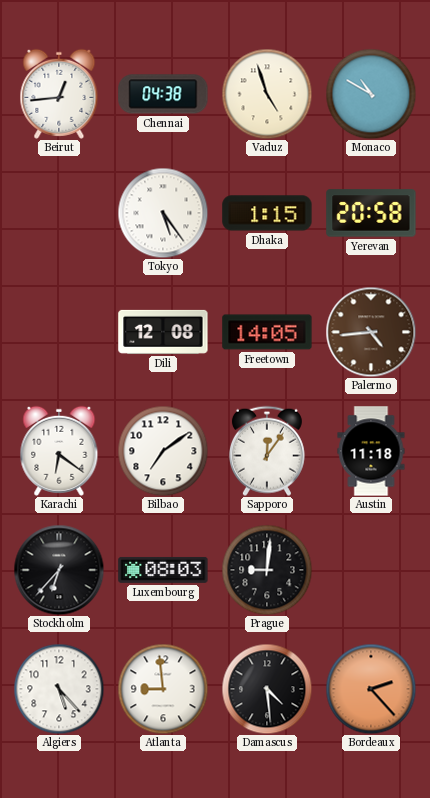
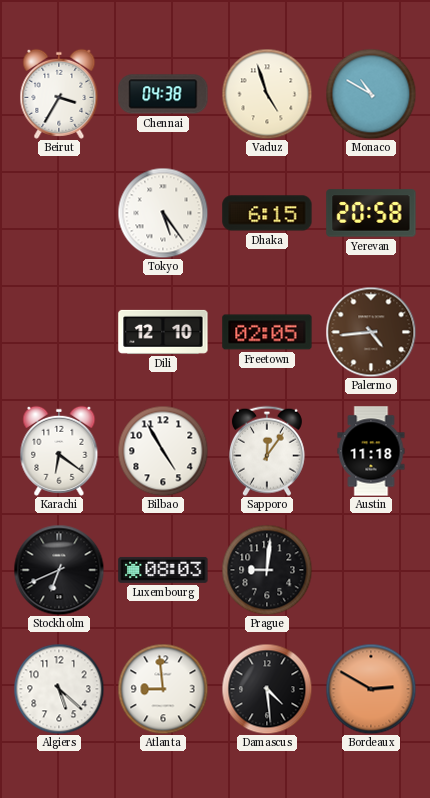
Beirut: 12:44 -> 3:35 (59, 94)
Dhaka: 1:15 -> 6:15 (267, 213)
Dili: 12:08 -> 12:10 (163, 332)
Freetown: 14:05 -> 02:05 (267, 332)
Bilbao: 7:09 -> 4:55 (163, 451)
Stockholm: 6:37 -> 6:41 (59, 570)
Algiers: 5:23 -> 5:22 (59, 689)
Bordeaux: 2:23 -> 2:50 (371, 689)
